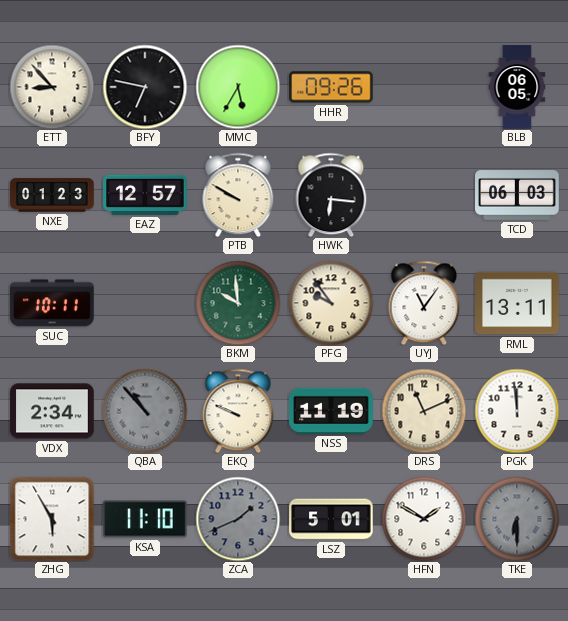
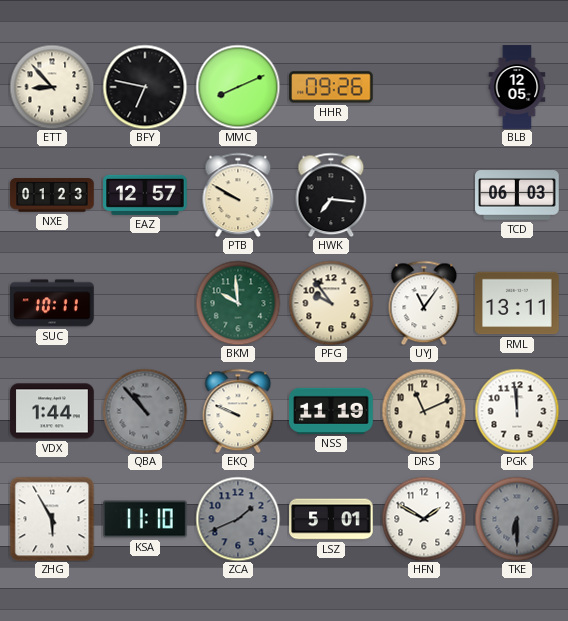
MMC: 5:35 -> 8:11 (238, 87)
BLB: 06:05 -> 12:05 (517, 87)
HWK: 6:16 -> 7:16 (331, 195)
VDX: 2:34 -> 1:44 (52, 411)
